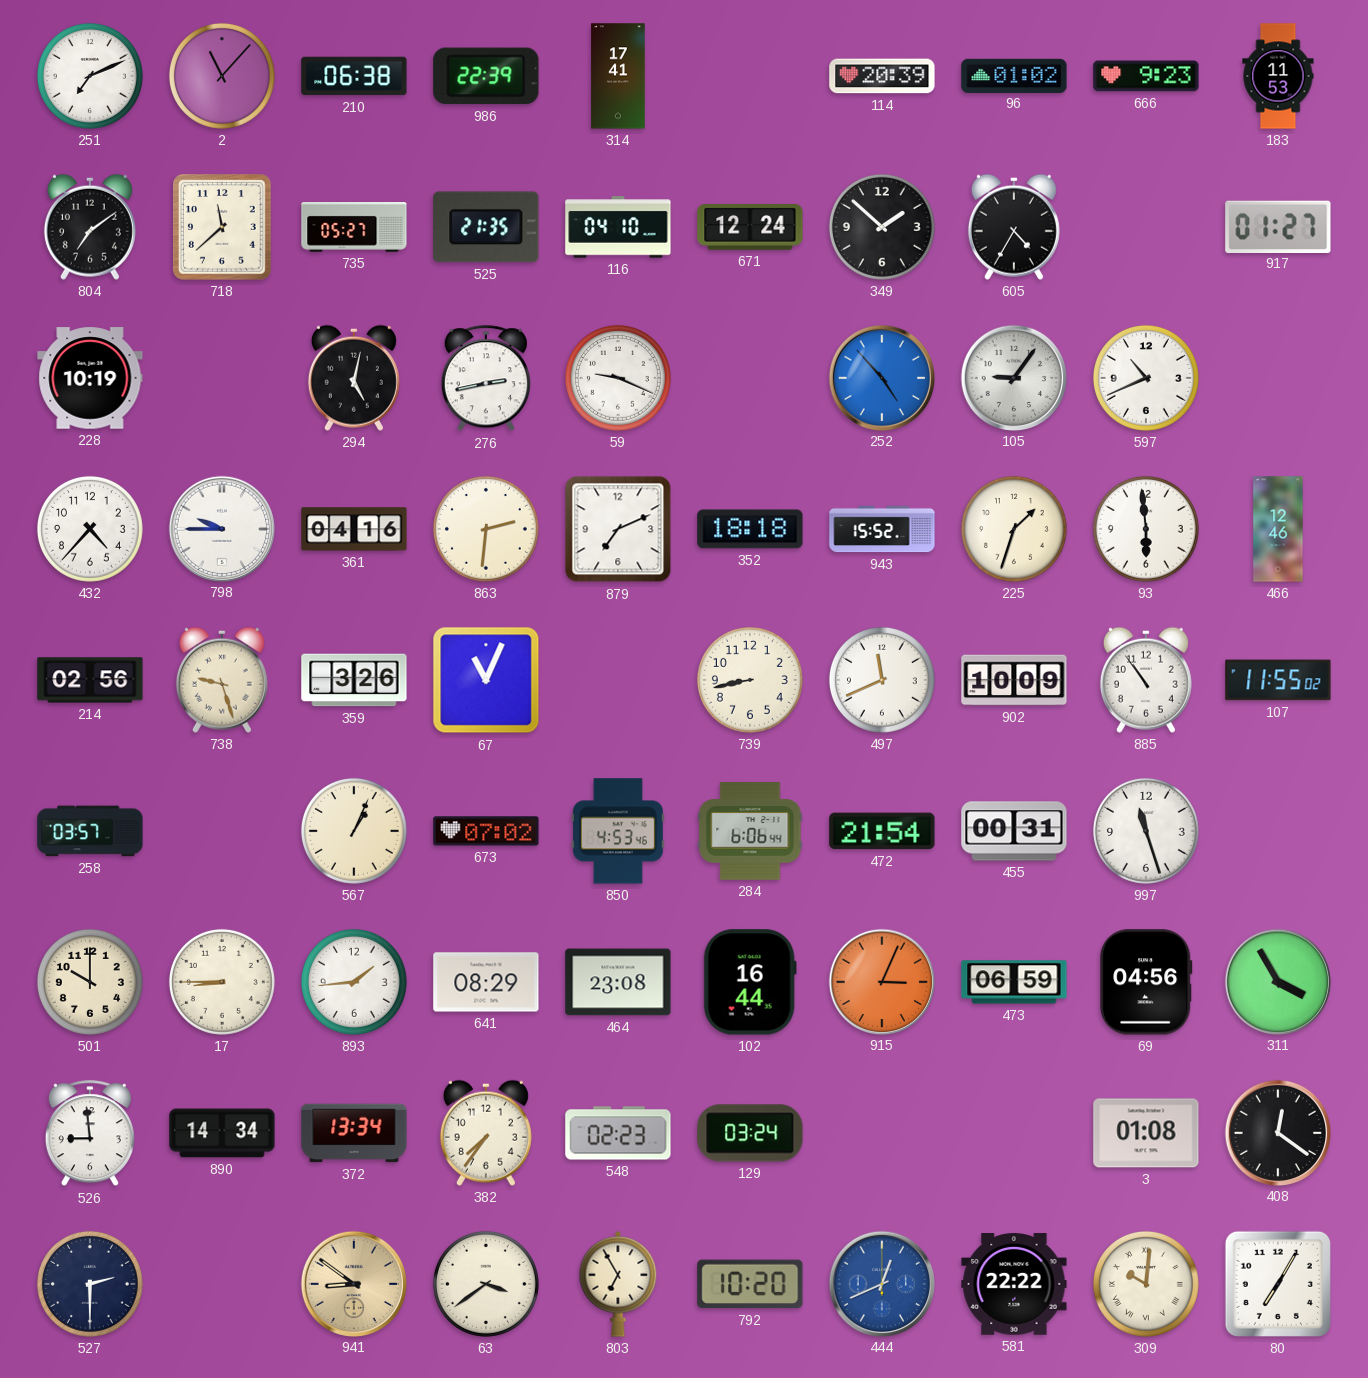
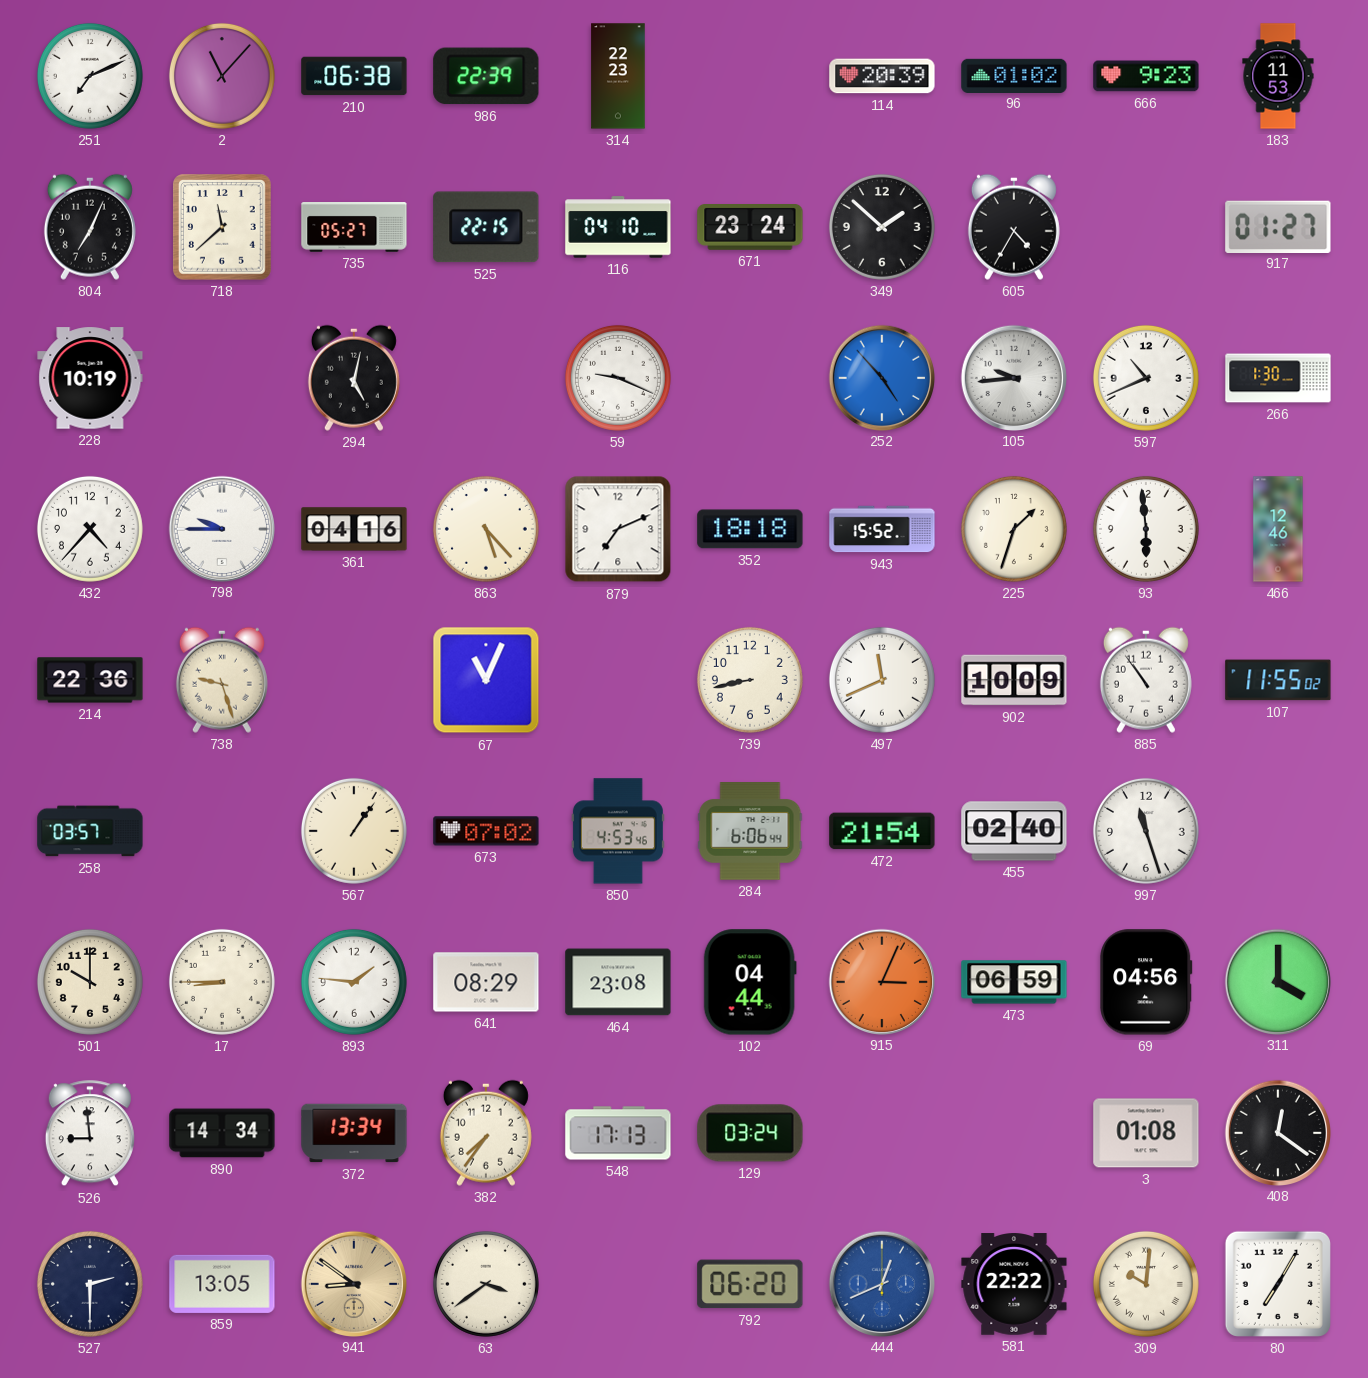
314: 17:41 -> 22:23 (618, 76)
804: 7:09 -> 7:04 (90, 227)
525: 21:35 -> 22:15 (486, 227)
671: 12:24 -> 23:24 (750, 228)
276: 2:43 -> none (486, 379)
105: 9:06 -> 9:44 (1013, 377)
266: none -> 1:30 (1278, 378)
863: 2:31 -> 5:23 (486, 529)
214: 02:56 -> 22:36 (90, 680)
359: 3:26 -> none (354, 680)
567: 1:04 -> 1:06 (354, 831)
455: 00:31 -> 02:40 (1014, 831)
893: 1:44 -> 1:46 (354, 982)
102: 16:44 -> 04:44 (750, 982)
311: 3:55 -> 4:00 (1277, 981)
548: 02:23 -> 17:13 (618, 1133)
859: none -> 13:05 (222, 1284)
803: 6:55 -> none (618, 1284)
792: 10:20 -> 06:20 (750, 1284)
